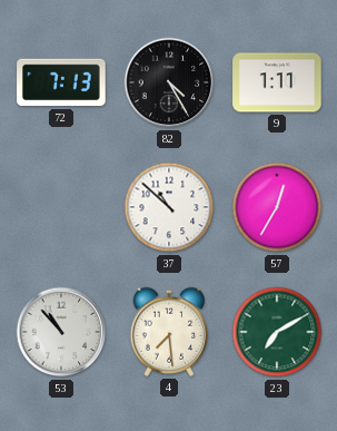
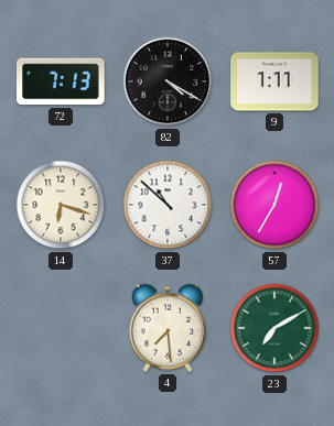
82: 4:25 -> 4:20 (168, 81)
14: none -> 6:18 (61, 205)
53: 10:53 -> none (61, 332)
